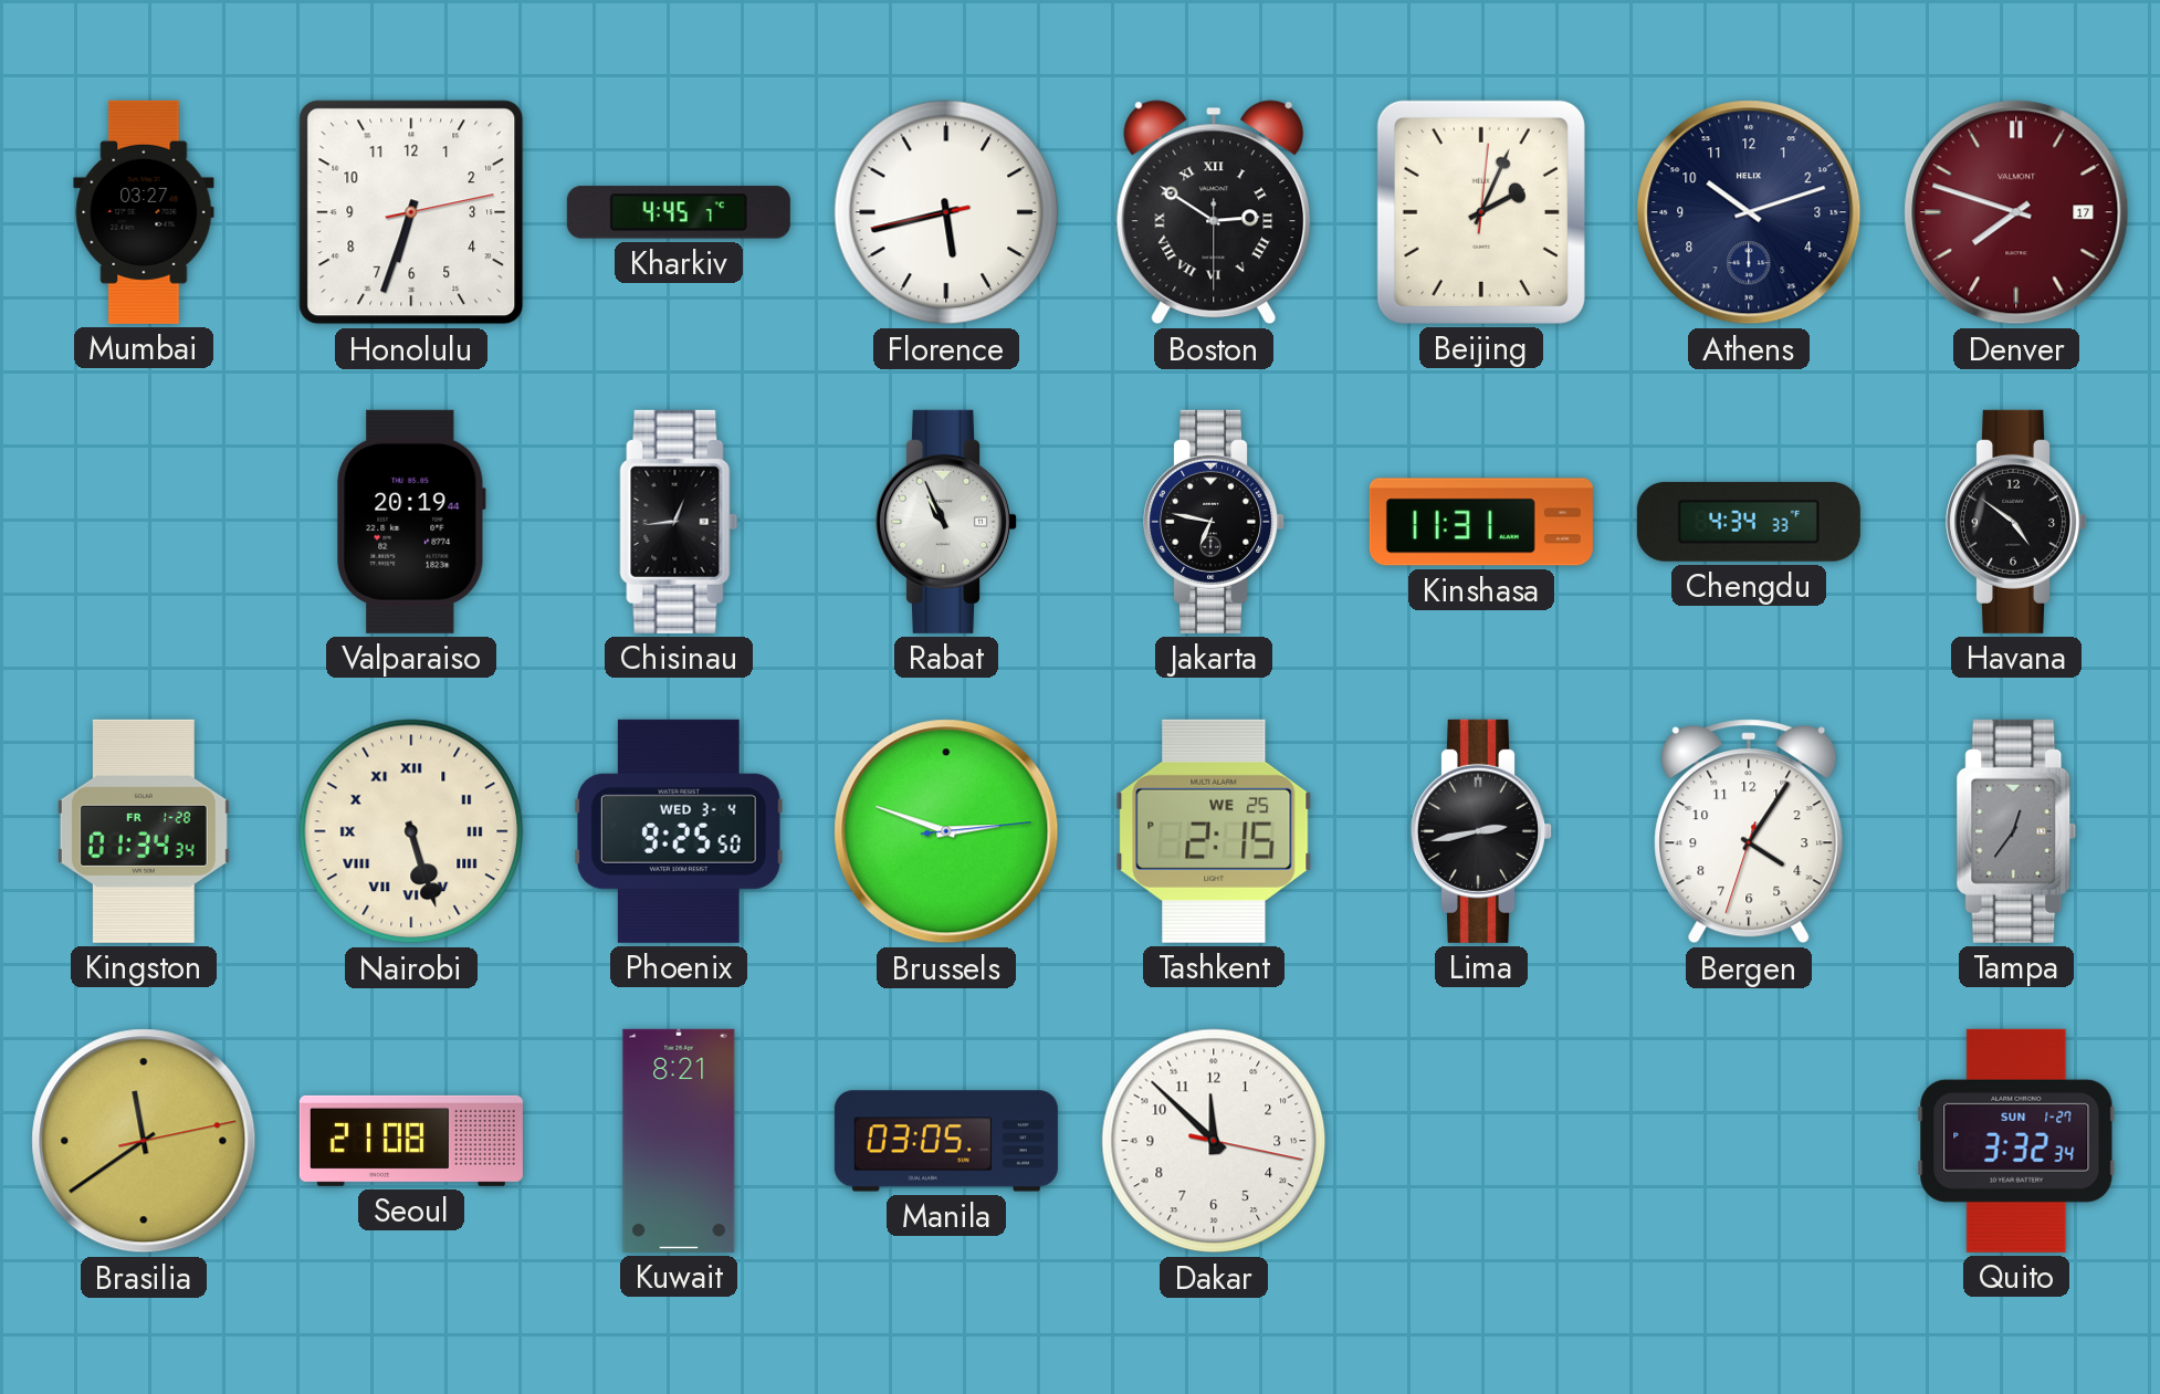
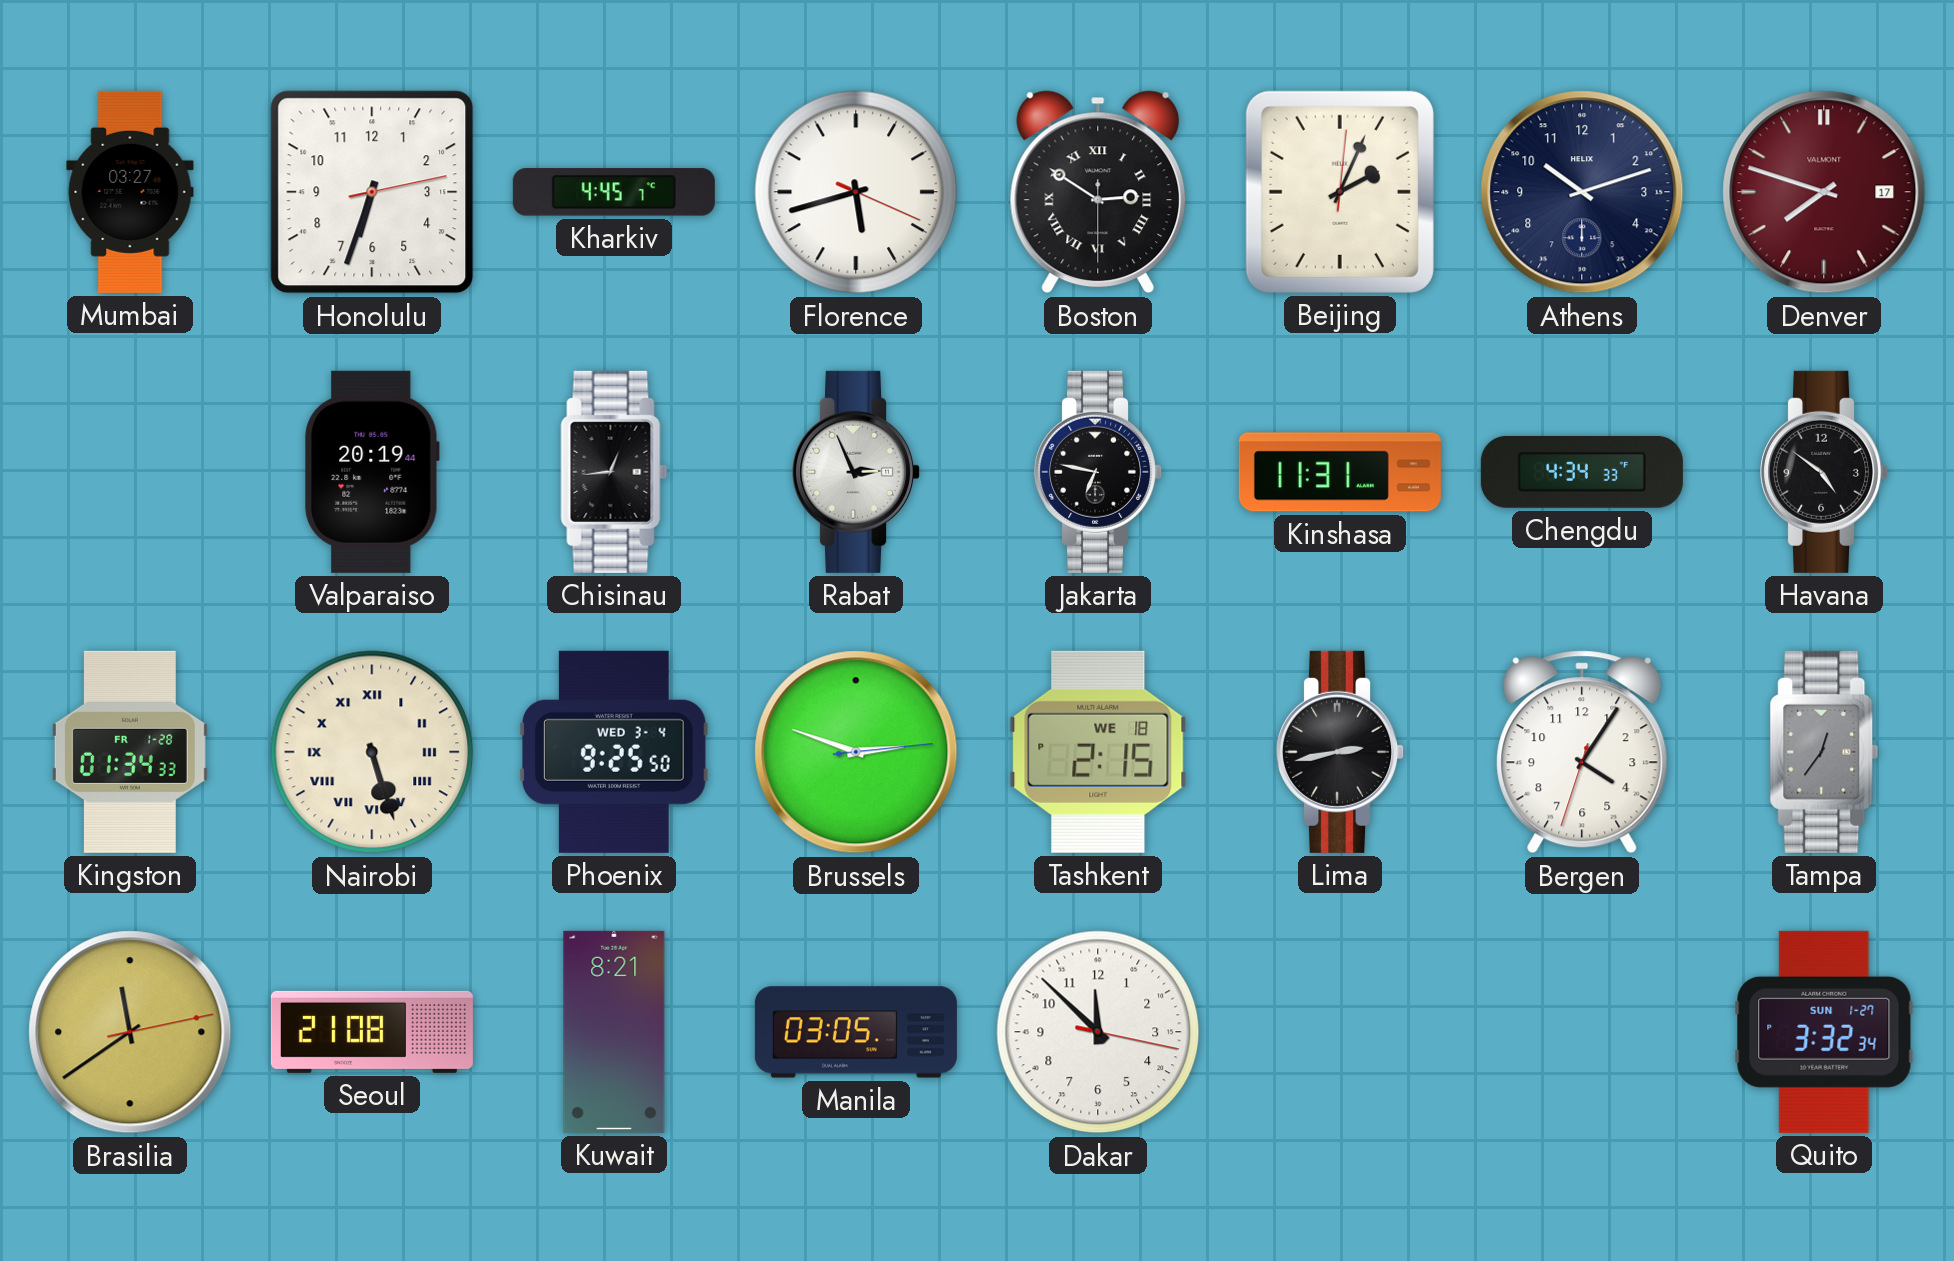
Florence: 5:42:43 -> 5:42:19 (856, 192)
Rabat: 10:56 -> 2:56 (857, 472)
Kingston: 01:34:34 -> 01:34:33 (130, 752)
Tashkent date: WE 25 -> WE 18 (1098, 752)
